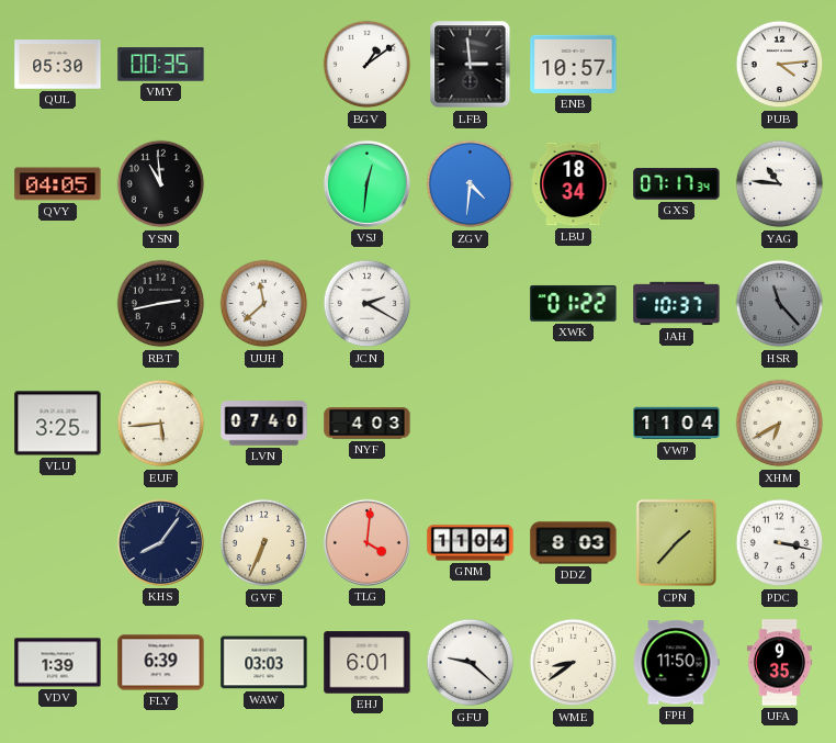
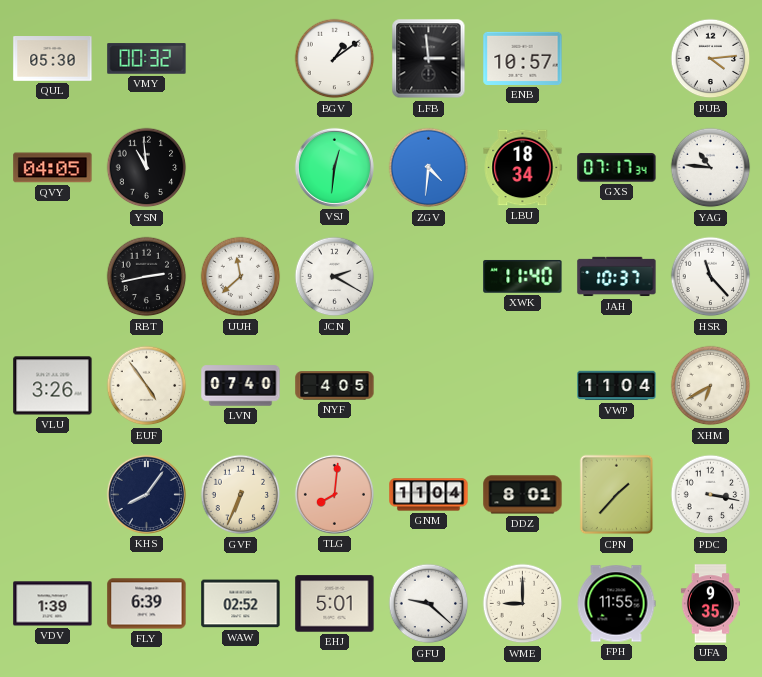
VMY: 00:35 -> 00:32 (147, 59)
XWK: 01:22 -> 11:40 (523, 276)
HSR dial: grey -> white (711, 277)
VLU: 3:25 -> 3:26 (53, 386)
EUF: 5:44 -> 4:54 (147, 386)
NYF: 4:03 -> 4:05 (335, 386)
TLG: 4:01 -> 8:01 (334, 494)
DDZ: 8:03 -> 8:01 (523, 495)
WAW: 03:03 -> 02:52 (241, 604)
EHJ: 6:01 -> 5:01 (335, 604)
WME: 8:39 -> 9:00 (523, 604)
FPH: 11:50 -> 11:55 (616, 604)
